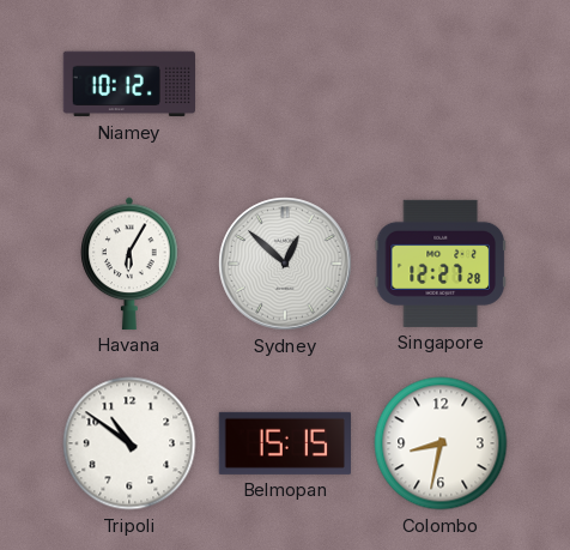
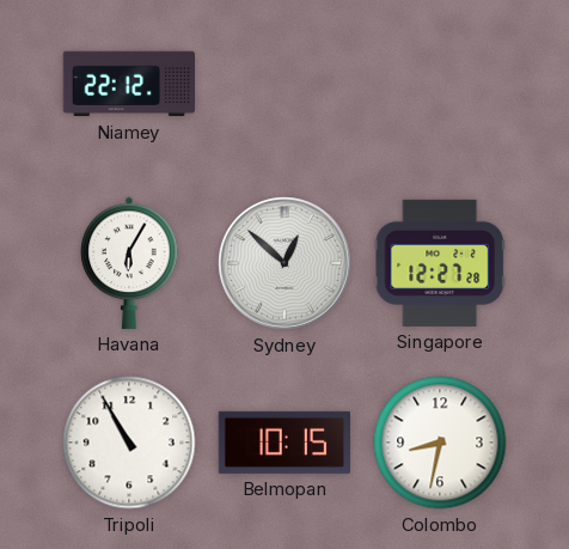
Niamey: 10:12 -> 22:12 (128, 84)
Tripoli: 10:51 -> 10:55 (129, 443)
Belmopan: 15:15 -> 10:15 (283, 443)
